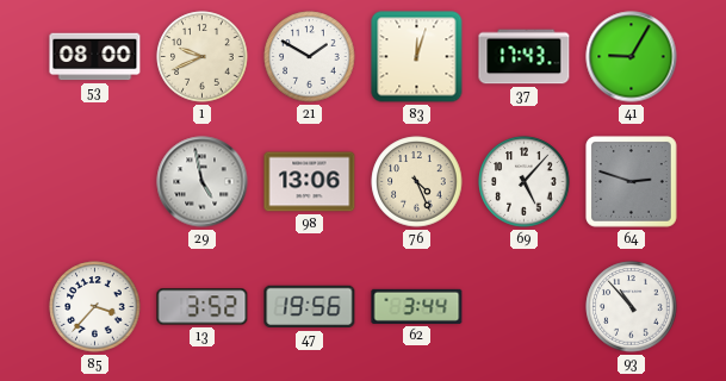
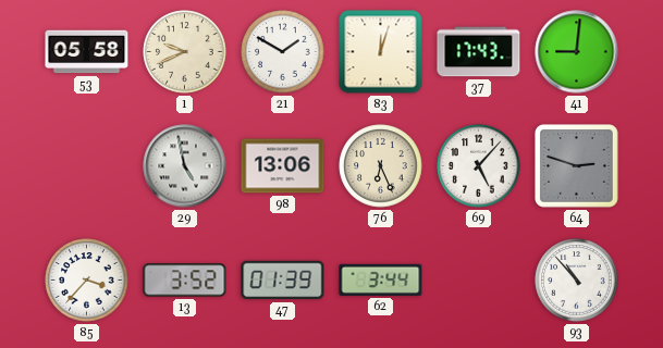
53: 08:00 -> 05:58 (87, 52)
41: 9:05 -> 9:01 (577, 52)
76: 4:26 -> 6:26 (381, 166)
47: 19:56 -> 01:39 (283, 281)
